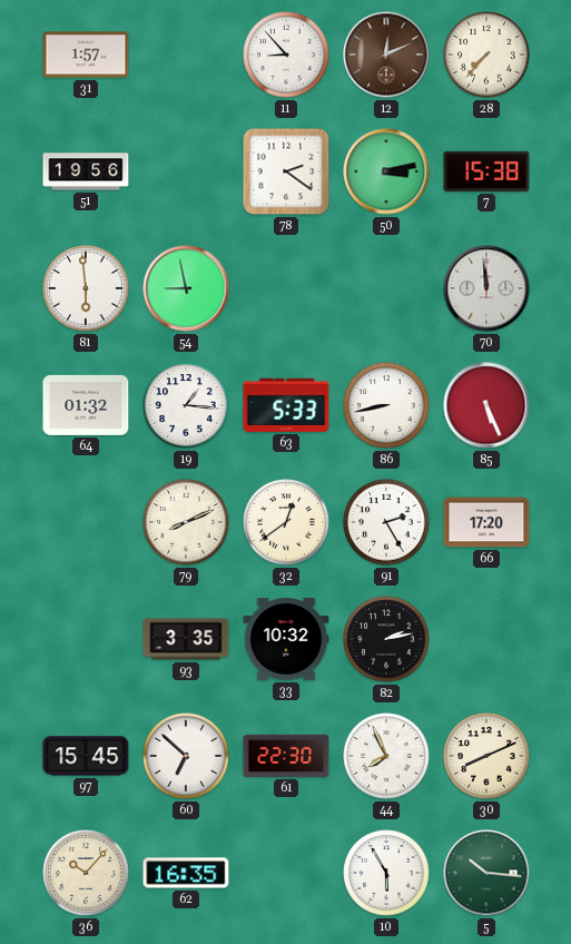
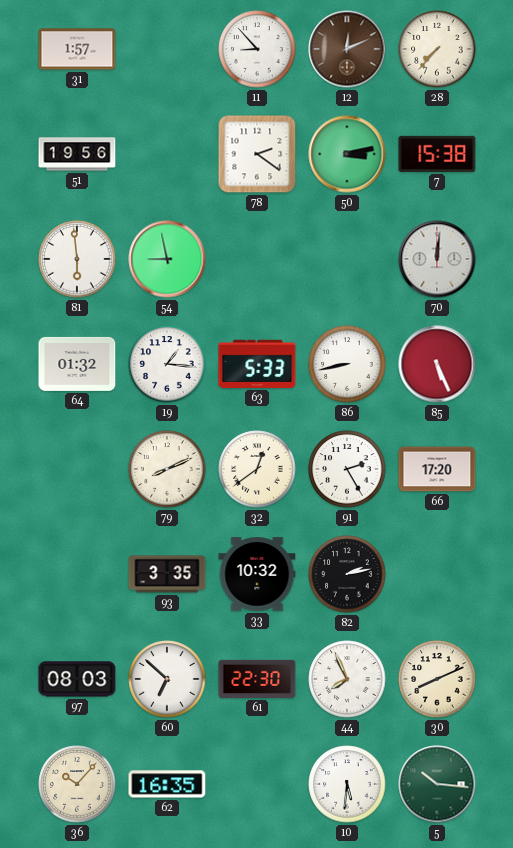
70: 11:59 -> 12:01 (437, 259)
97: 15:45 -> 08:03 (77, 679)
10: 5:55 -> 5:31 (347, 784)
